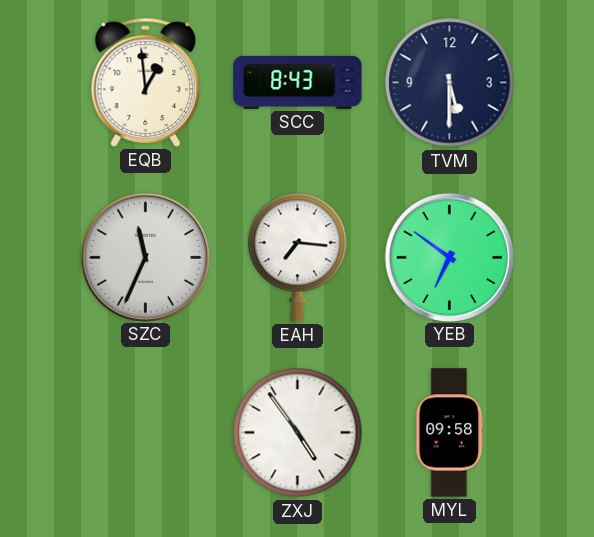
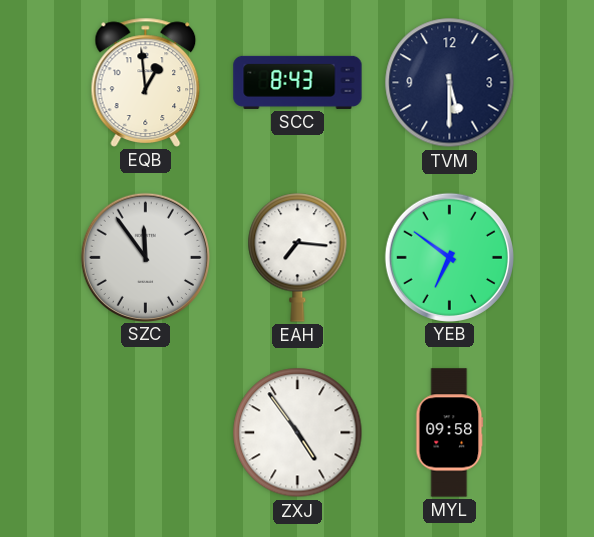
SZC: 11:34 -> 11:54 (145, 257)
